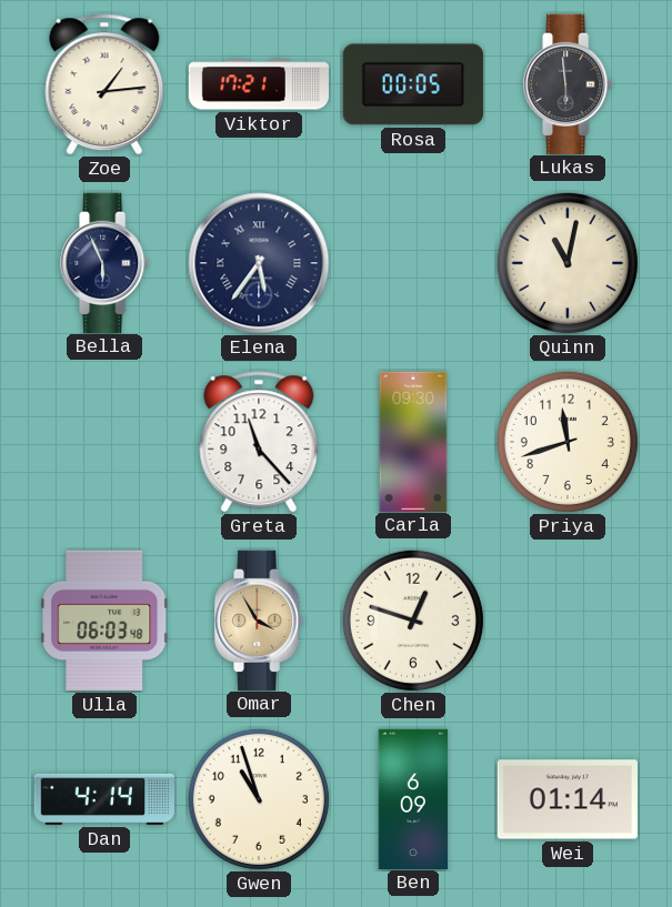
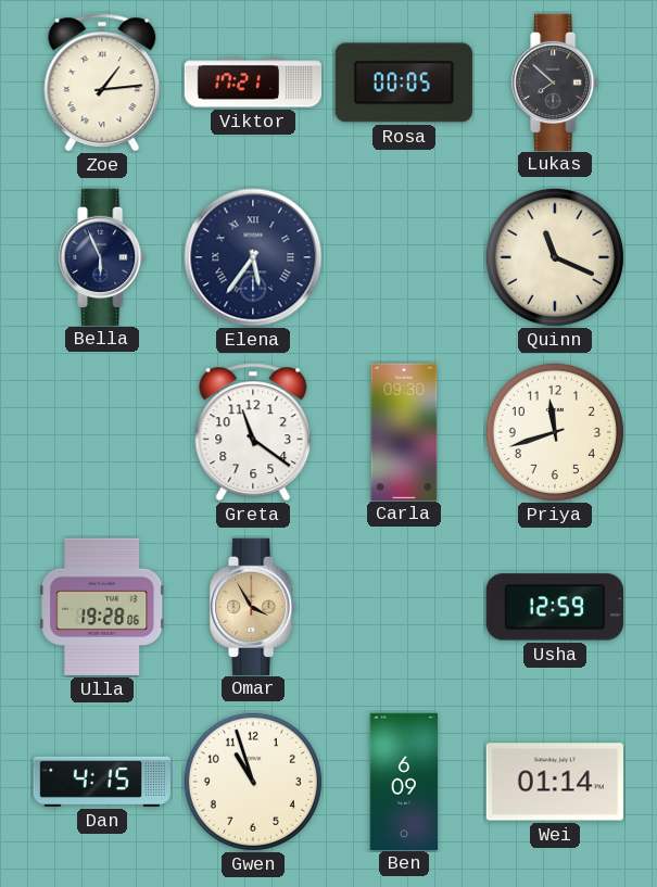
Lukas: 5:59 -> 7:52 (556, 81)
Quinn: 11:02 -> 11:19 (555, 257)
Greta: 11:23 -> 11:21 (253, 432)
Ulla: 06:03 -> 19:28 (102, 607)
Chen: 12:48 -> none (413, 621)
Usha: none -> 12:59 (555, 607)
Dan: 4:14 -> 4:15 (101, 782)
